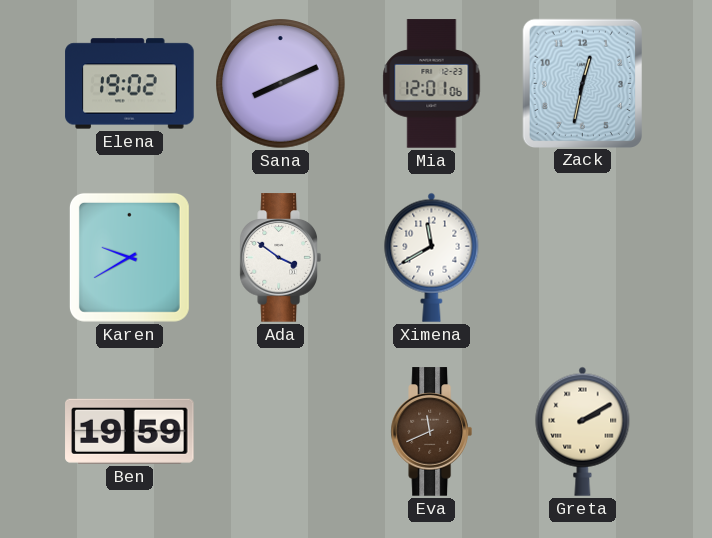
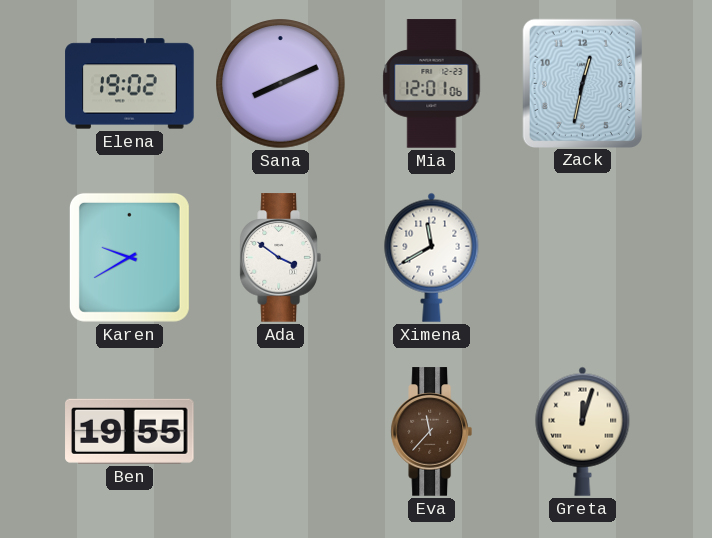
Ben: 19:59 -> 19:55 (130, 431)
Eva: 11:41 -> 11:37 (431, 432)
Greta: 2:10 -> 12:03 (583, 431)
